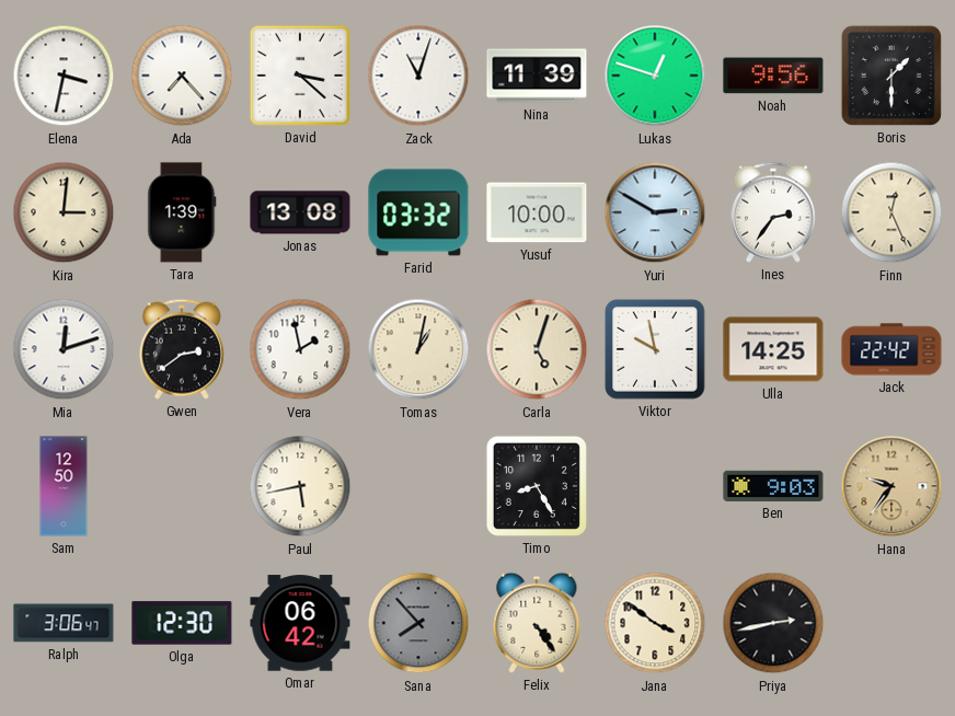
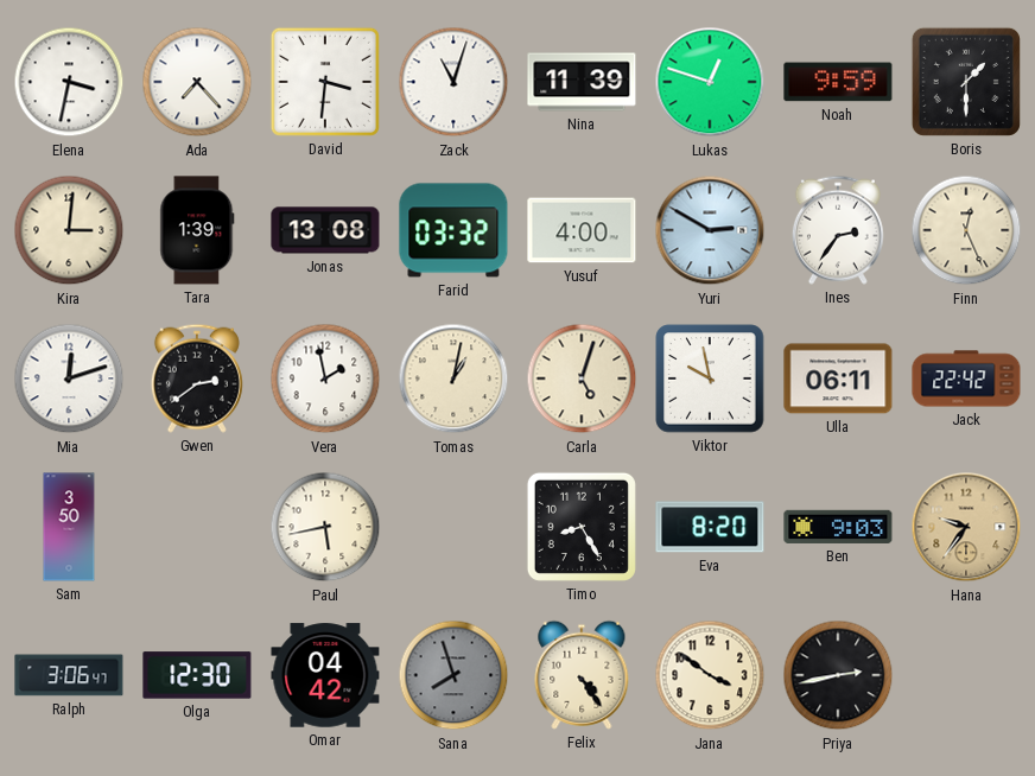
David: 3:22 -> 3:31 (325, 82)
Noah: 9:56 -> 9:59 (838, 82)
Yusuf: 10:00 -> 4:00 (582, 230)
Ulla: 14:25 -> 06:11 (838, 379)
Sam: 12:50 -> 3:50 (69, 527)
Eva: none -> 8:20 (710, 527)
Omar: 06:42 -> 04:42 (325, 675)
Sana: 7:53 -> 7:57 (453, 675)
